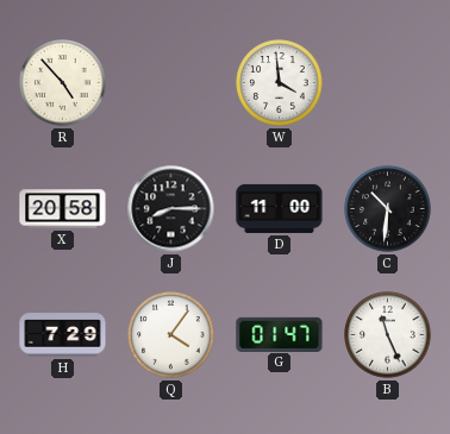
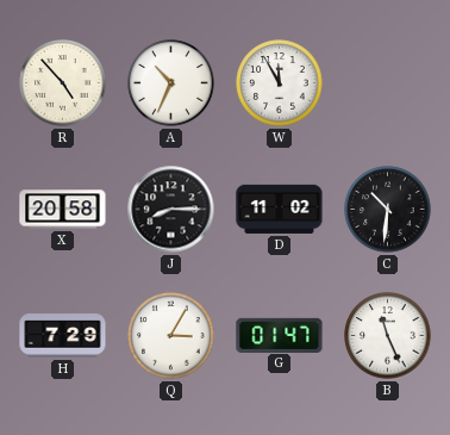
A: none -> 10:34 (171, 83)
W: 3:59 -> 11:55 (280, 83)
D: 11:00 -> 11:02 (280, 209)
Q: 4:06 -> 3:05 (171, 336)
